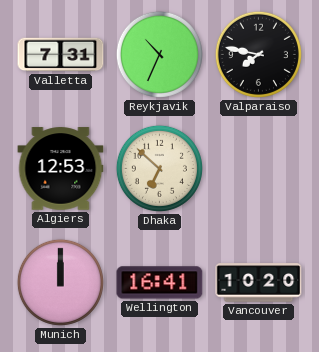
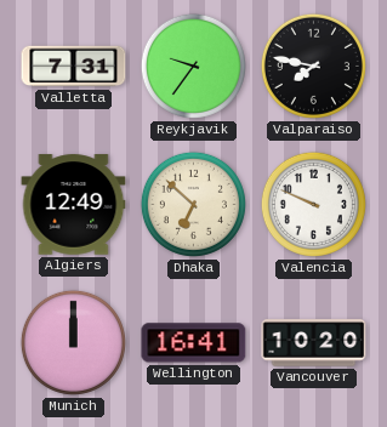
Reykjavik: 10:34 -> 9:36 (193, 66)
Algiers: 12:53 -> 12:49 (74, 205)
Valencia: none -> 9:49 (313, 204)
